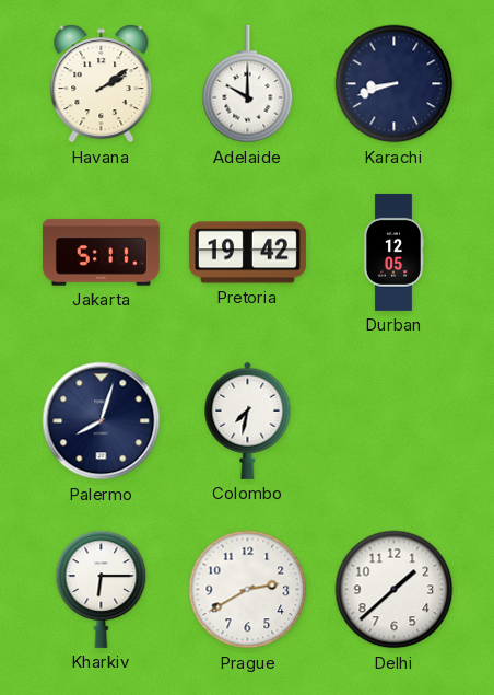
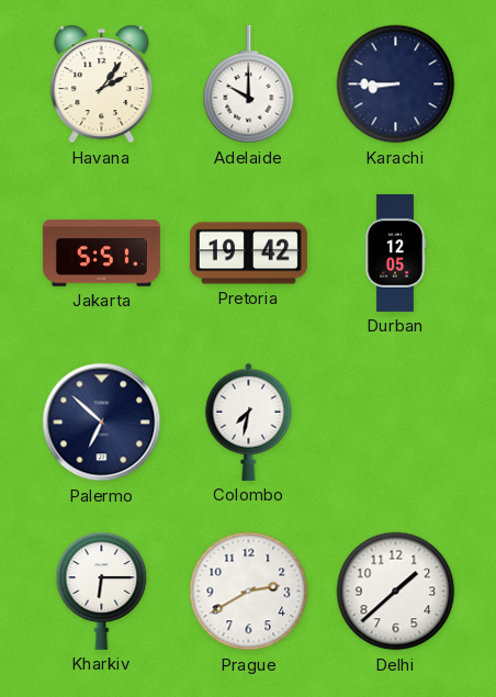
Havana: 2:09 -> 2:06 (102, 85)
Karachi: 8:42 -> 8:45 (396, 85)
Jakarta: 5:11 -> 5:51 (101, 254)
Palermo: 8:03 -> 6:52 (102, 423)
